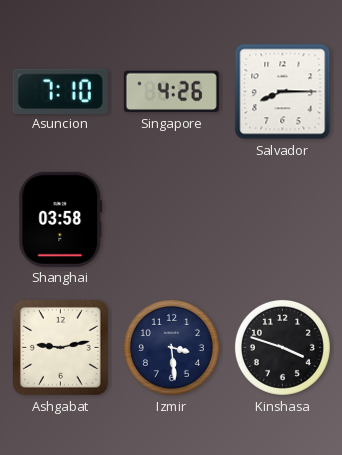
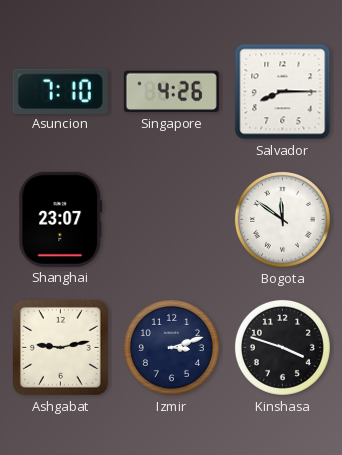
Shanghai: 03:58 -> 23:07 (61, 219)
Bogota: none -> 11:51 (282, 219)
Izmir: 3:29 -> 3:12 (171, 347)
